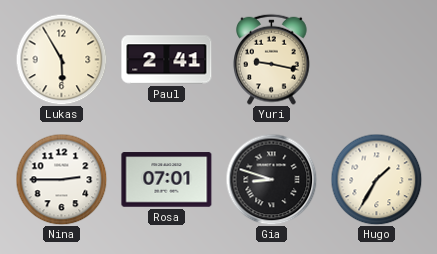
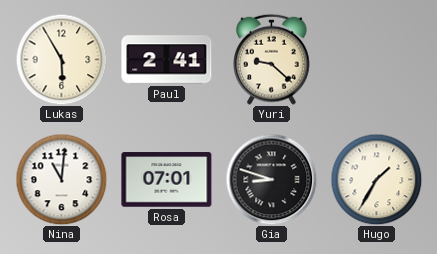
Yuri: 9:17 -> 9:22 (272, 59)
Nina: 2:45 -> 11:01 (61, 179)
